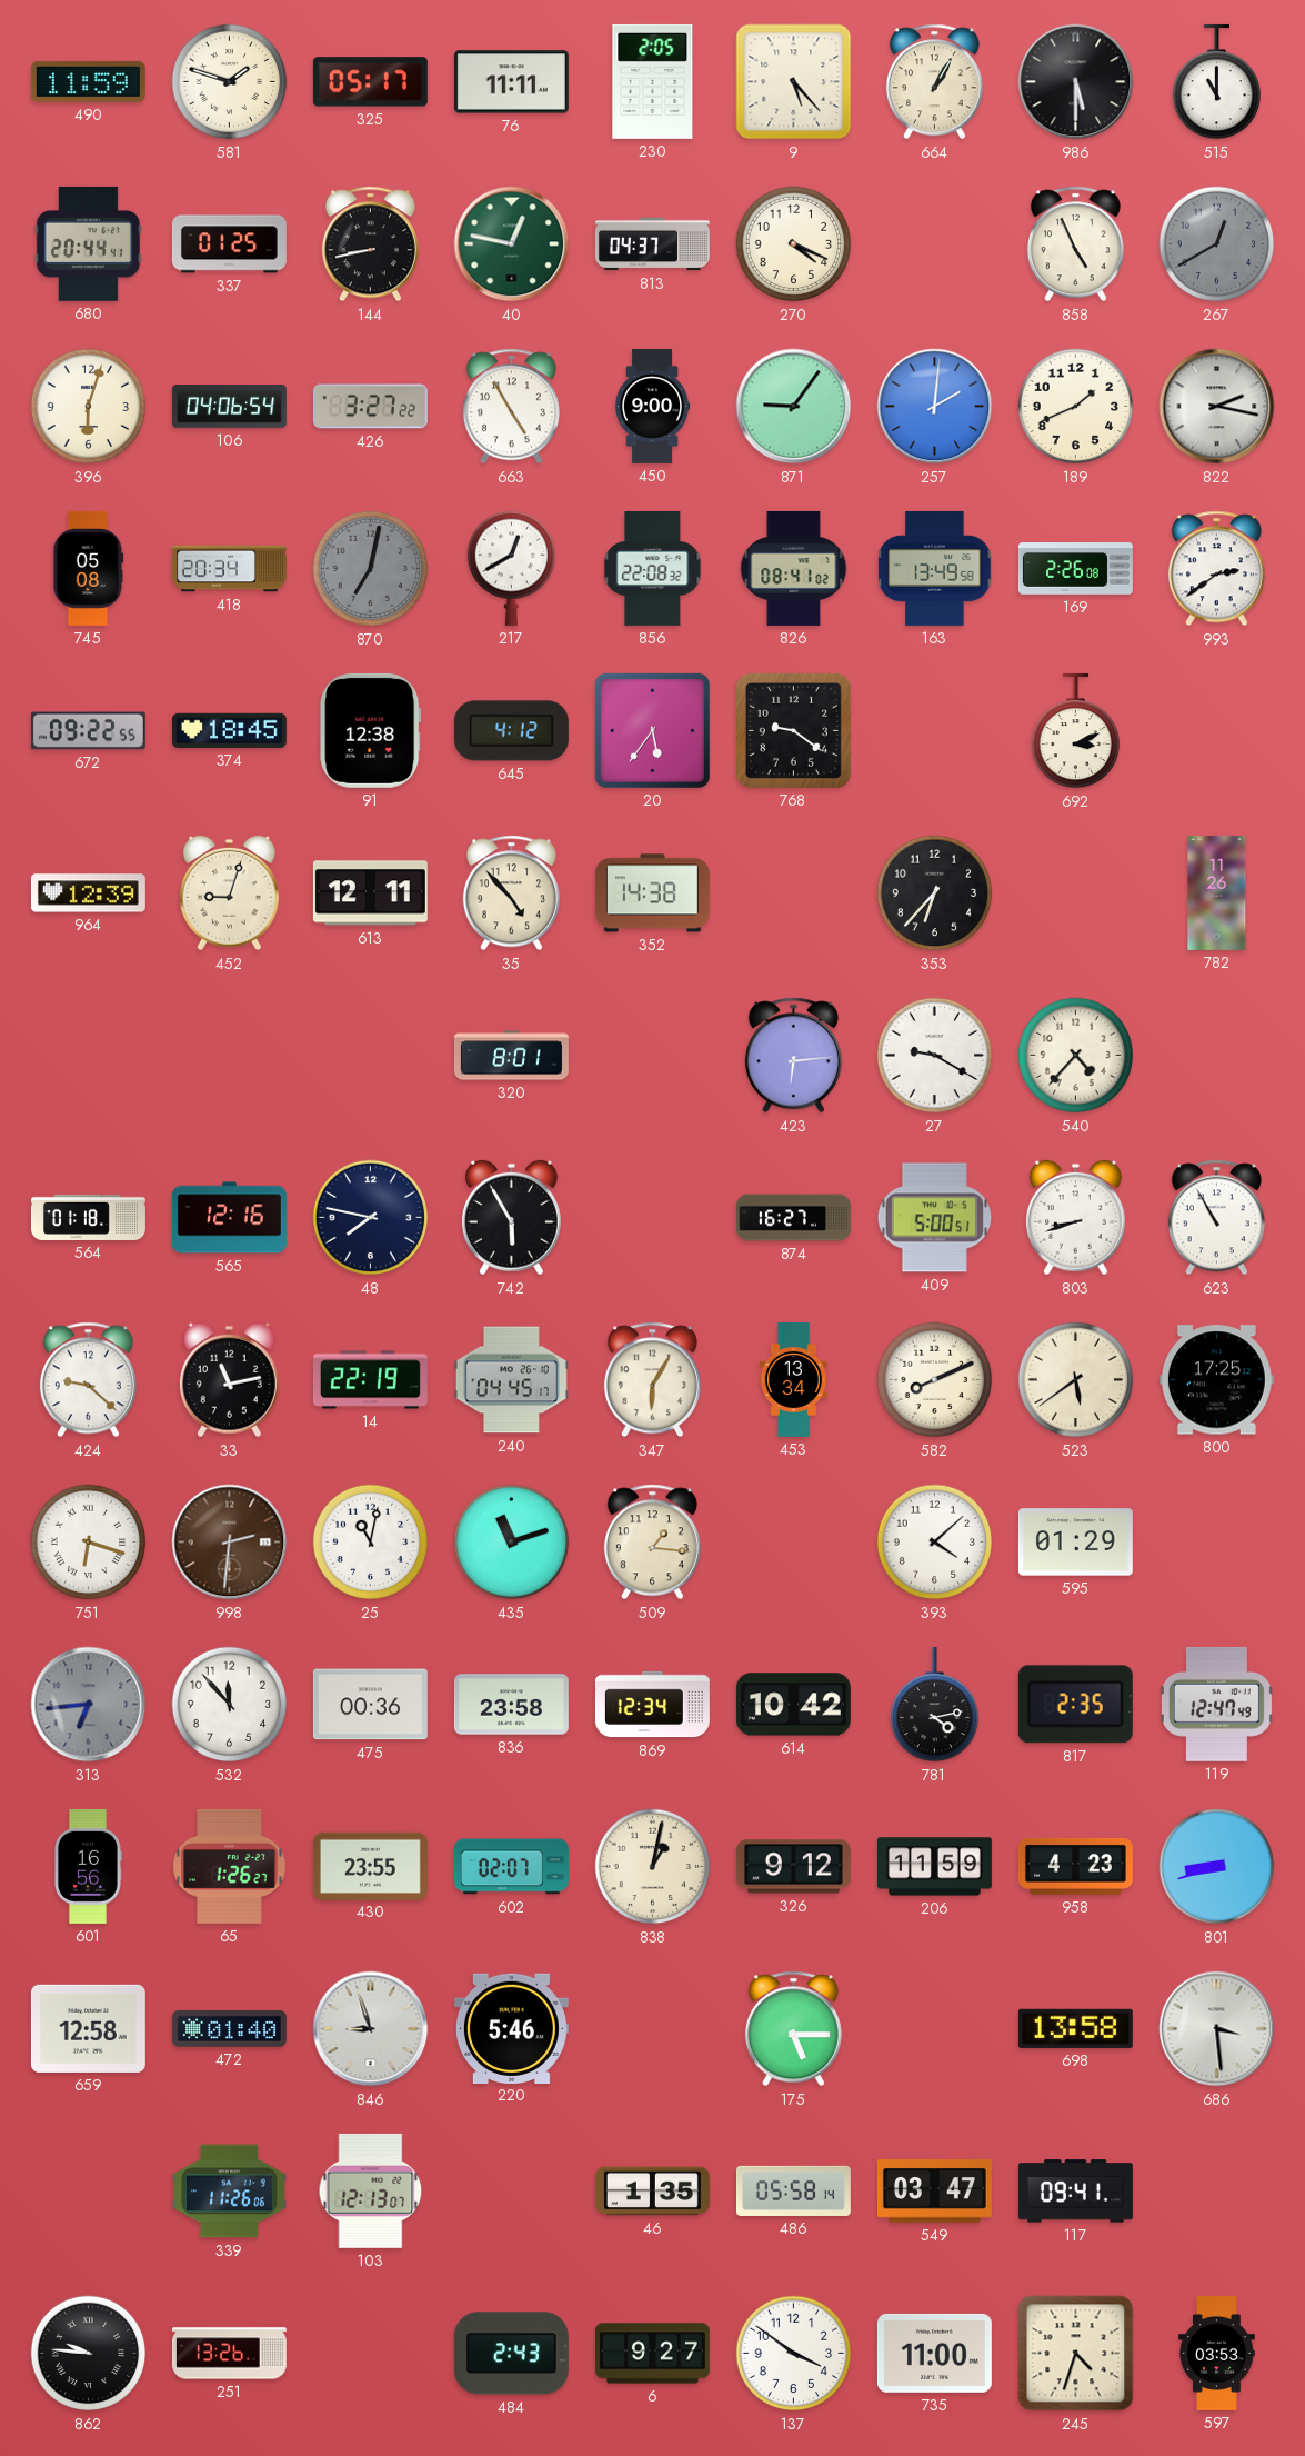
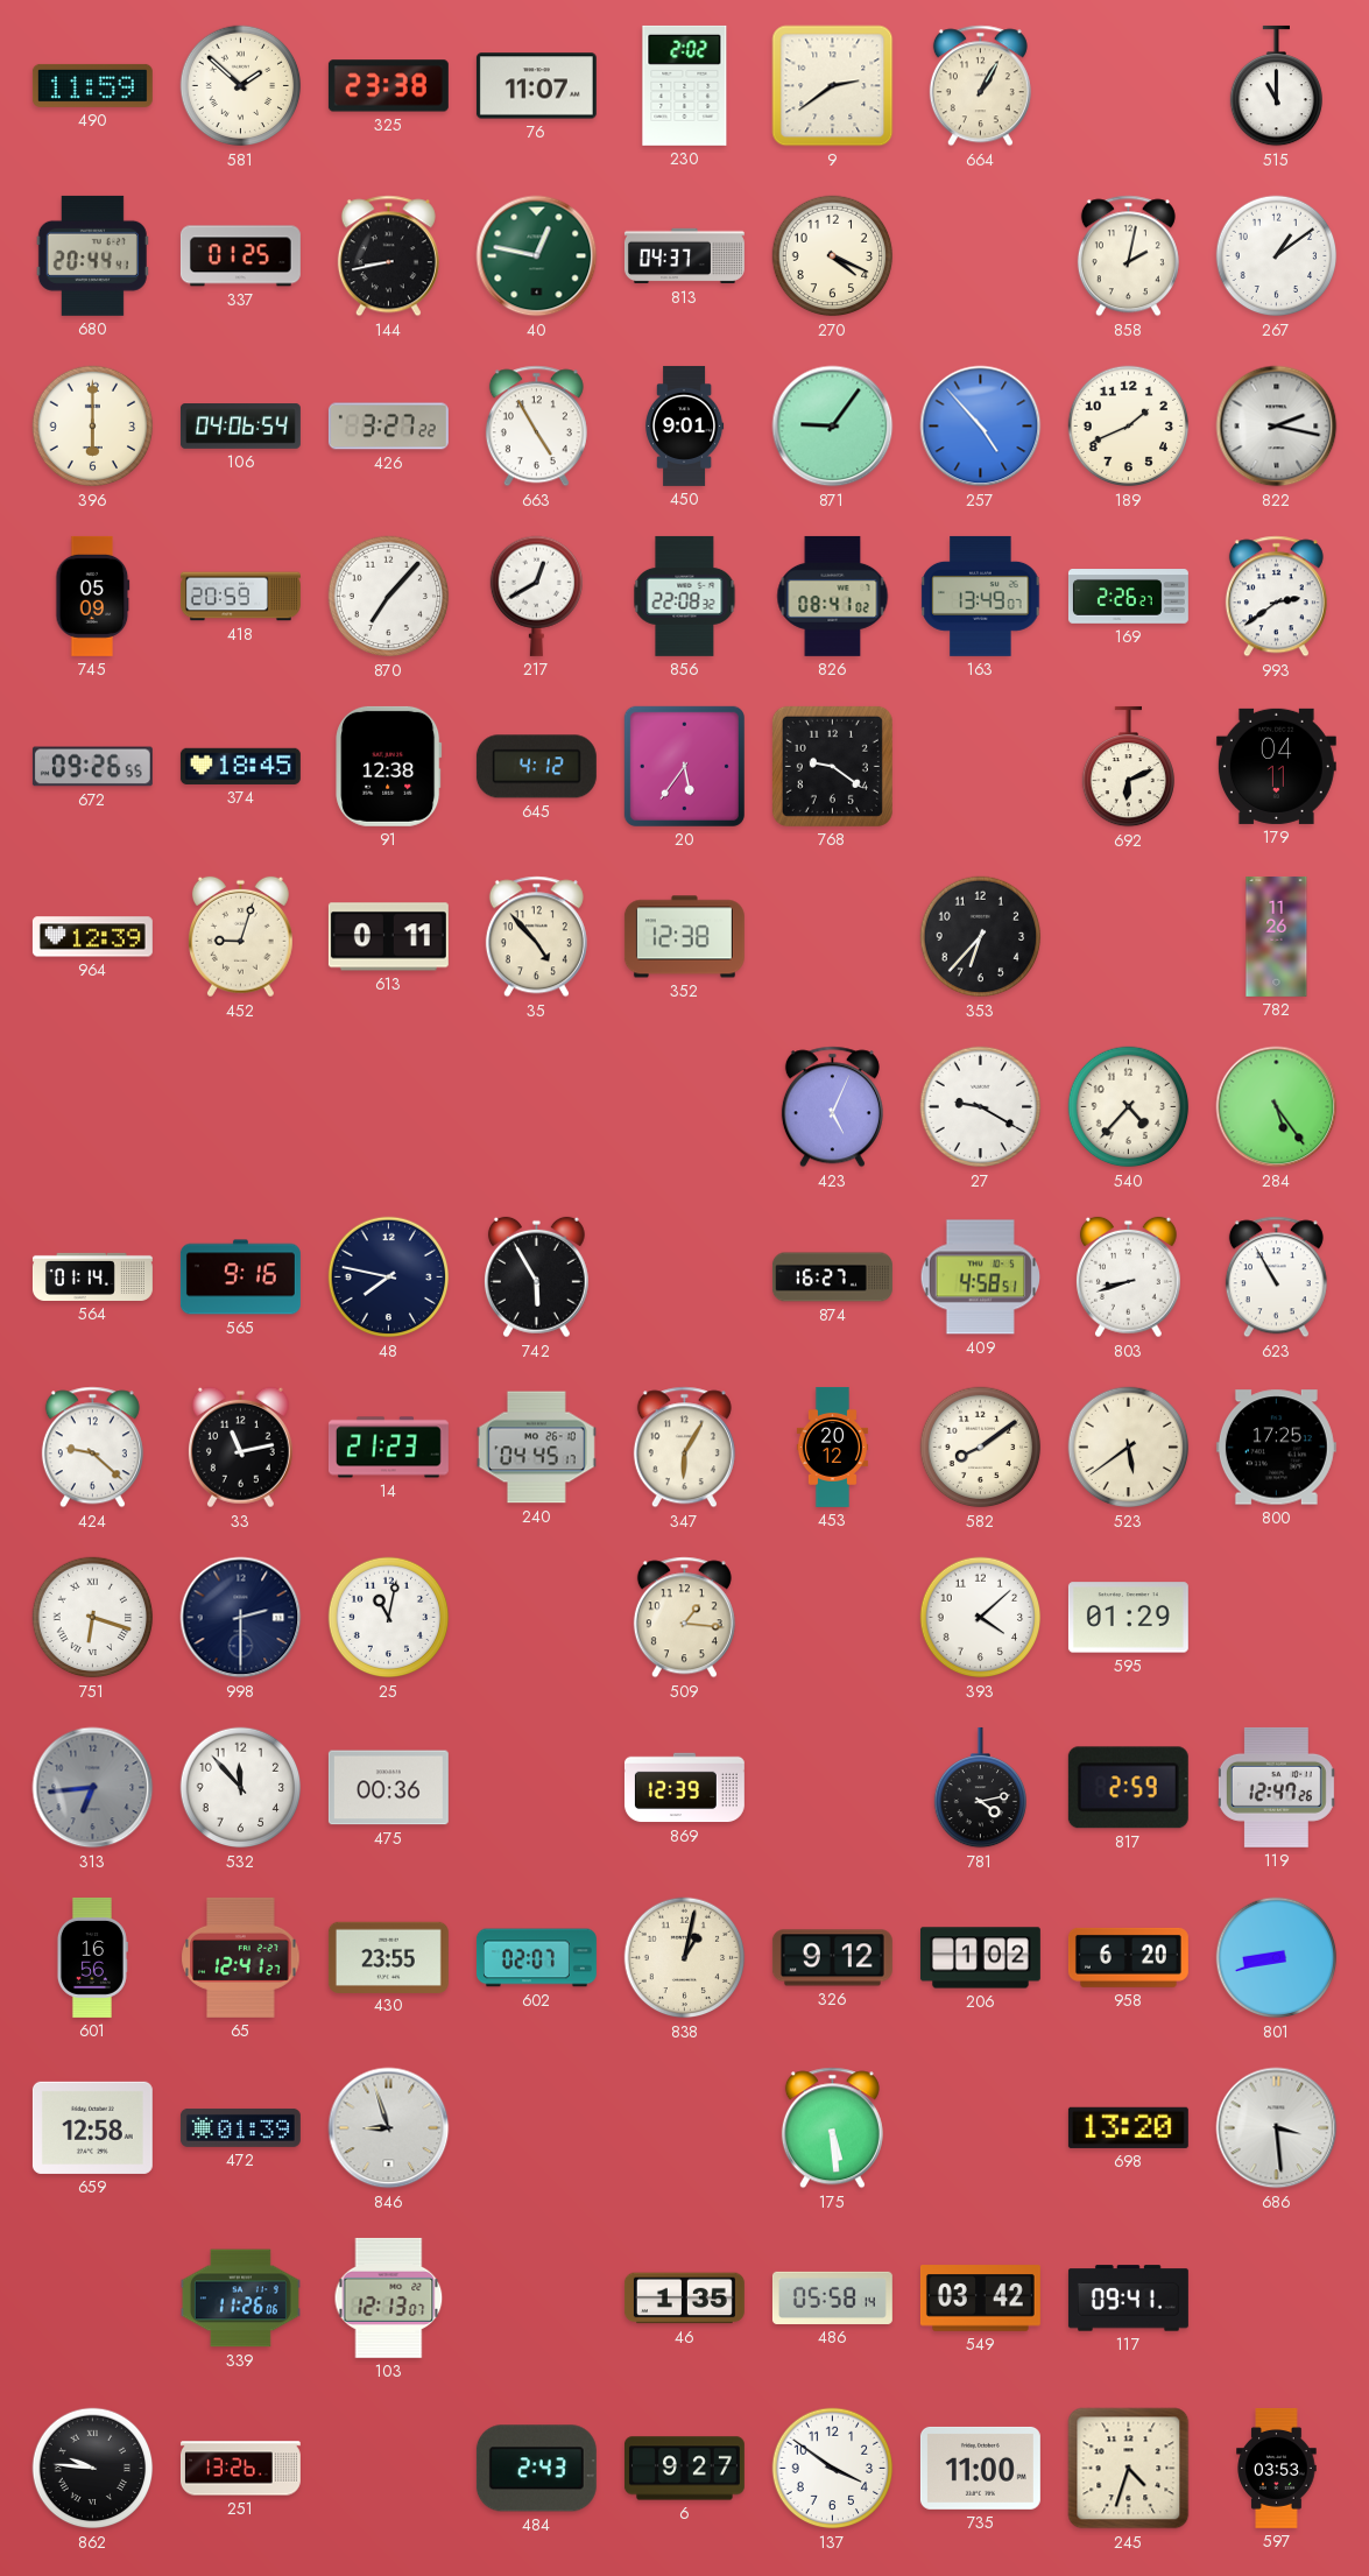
581: 1:48 -> 1:52 (241, 86)
325: 05:17 -> 23:38 (388, 86)
76: 11:11 -> 11:07 (536, 86)
230: 2:05 -> 2:02 (685, 85)
9: 5:23 -> 2:39 (833, 86)
986: 5:30 -> none (1076, 82)
858: 4:56 -> 2:02 (1128, 256)
267: 12:40 -> 1:09 (1277, 256)
267 dial: grey -> white (1277, 256)
396: 6:03 -> 6:00 (93, 427)
450: 9:00 -> 9:01 (684, 425)
257: 2:01 -> 4:53 (981, 427)
745: 05:08 -> 05:09 (93, 596)
418: 20:34 -> 20:59 (240, 597)
870: 7:02 -> 7:07 (389, 597)
870 dial: grey -> white (389, 597)
163: 13:49:58 -> 13:49:07 (981, 596)
169: 2:26:08 -> 2:26:27 (1128, 597)
672: 09:22 -> 09:26 (92, 767)
692: 3:11 -> 6:11 (1128, 767)
179: none -> 04:11 (1276, 766)
613: 12:11 -> 0:11 (388, 937)
352: 14:38 -> 12:38 (684, 937)
320: 8:01 -> none (511, 1056)
423: 6:14 -> 5:04 (832, 1107)
284: none -> 5:24 (1277, 1107)
564: 01:18 -> 01:14 (92, 1276)
565: 12:16 -> 9:16 (240, 1278)
409: 5:00 -> 4:58 (980, 1278)
14: 22:19 -> 21:23 (388, 1448)
453: 13:34 -> 20:12 (832, 1447)
582: 8:11 -> 8:09 (981, 1448)
998: 2:31 -> 2:30 (241, 1618)
998 dial: brown -> navy (241, 1618)
435: 11:12 -> none (512, 1543)
836: 23:58 -> none (511, 1705)
869: 12:34 -> 12:39 (684, 1788)
614: 10:42 -> none (793, 1705)
817: 2:35 -> 2:59 (1128, 1788)
119: 12:47:49 -> 12:47:26 (1276, 1787)
65: 1:26 -> 12:41 (241, 1957)
206: 11:59 -> 1:02 (980, 1958)
958: 4:23 -> 6:20 (1128, 1957)
472: 01:40 -> 01:39 (240, 2127)
220: 5:46 -> none (511, 2028)
175: 5:15 -> 5:29 (832, 2128)
698: 13:58 -> 13:20 (1128, 2127)
549: 03:47 -> 03:42 (980, 2299)
